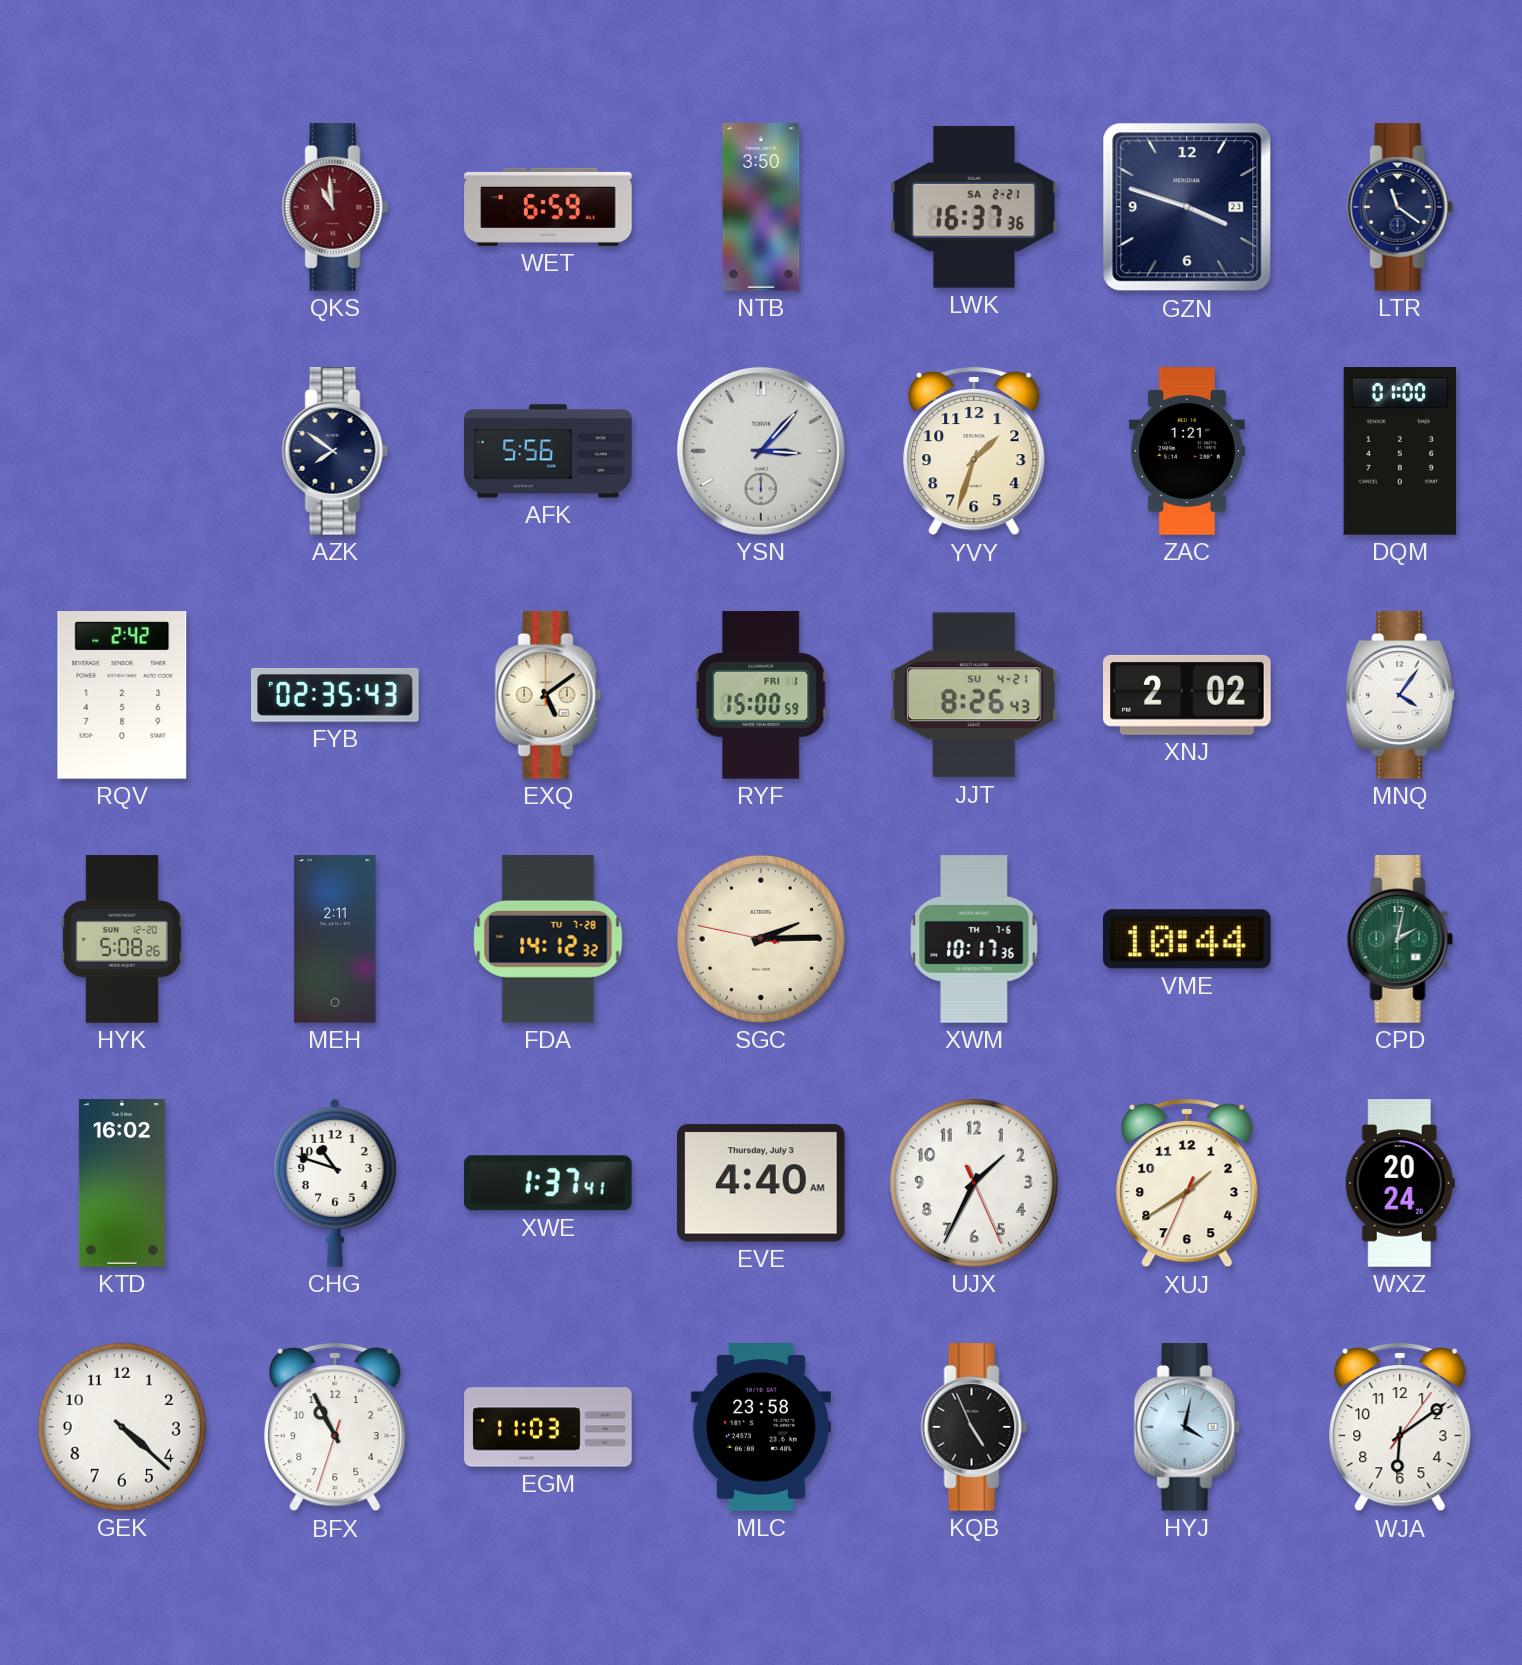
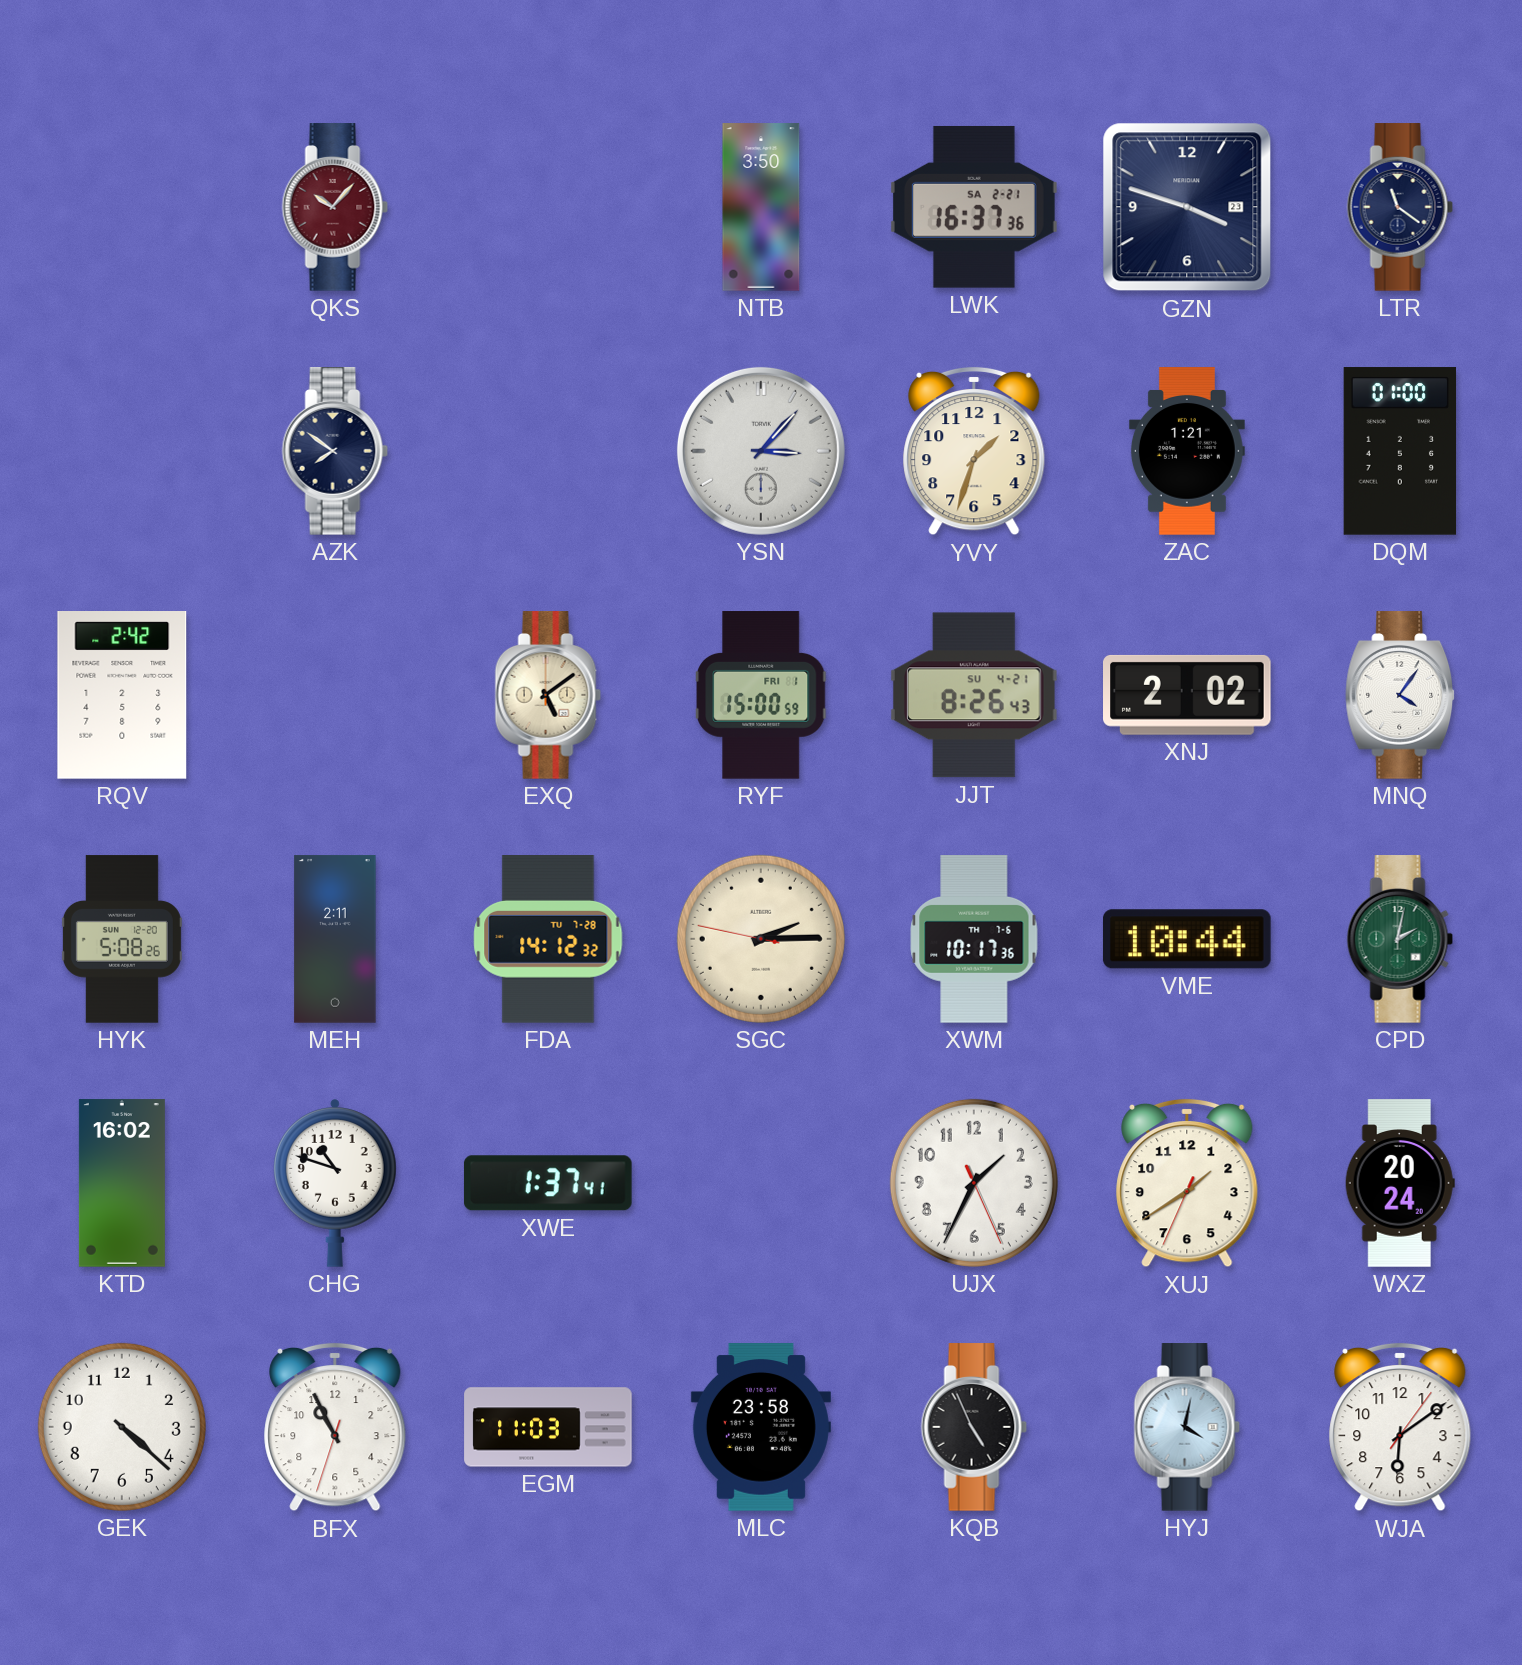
QKS: 10:59 -> 10:07 (335, 207)
WET: 6:59 -> none (548, 207)
AFK: 5:56 -> none (548, 451)
FYB: 02:35 -> none (336, 695)
EVE: 4:40 -> none (762, 1183)
